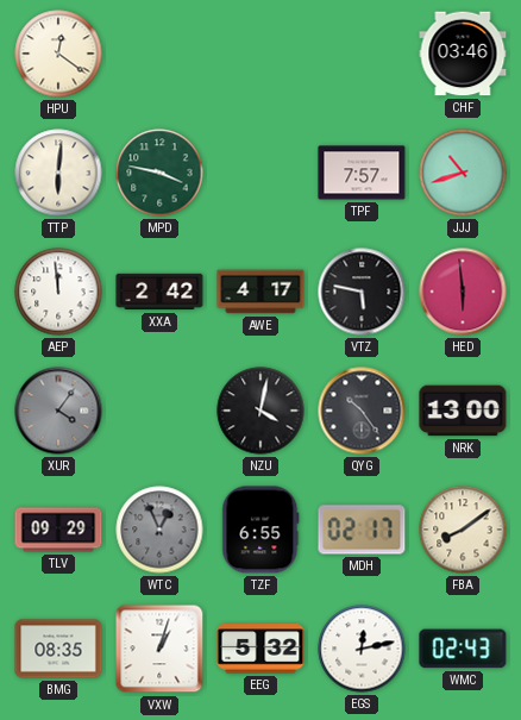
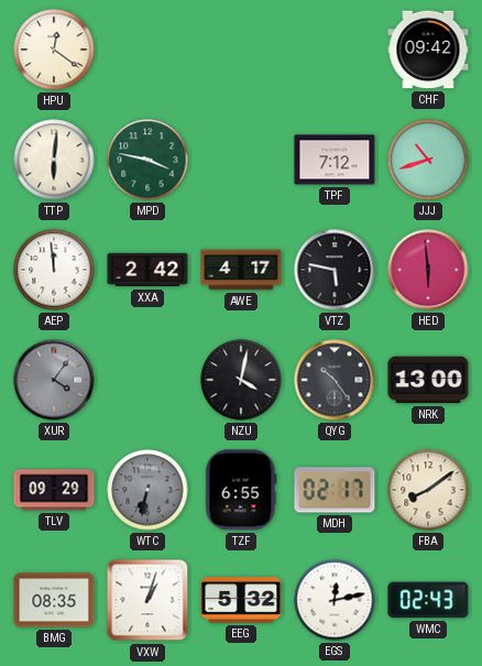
CHF: 03:46 -> 09:42 (428, 50)
TPF: 7:57 -> 7:12 (335, 160)
WTC: 12:56 -> 6:32 (147, 490)
